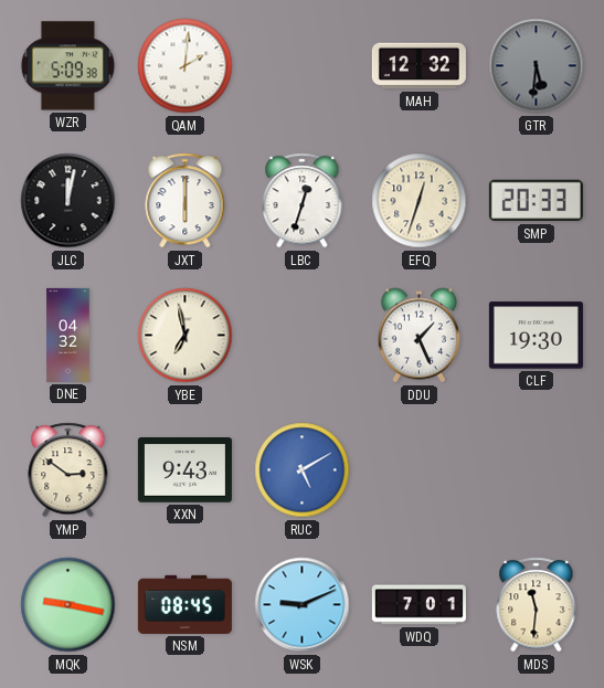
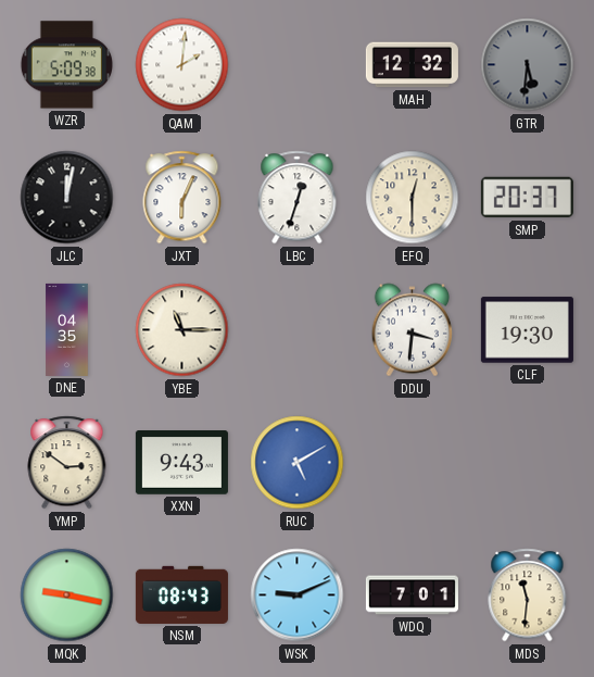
JXT: 6:00 -> 6:04 (182, 198)
EFQ: 12:33 -> 12:30 (413, 198)
SMP: 20:33 -> 20:37 (527, 198)
DNE: 04:32 -> 04:35 (67, 329)
YBE: 6:58 -> 11:15 (182, 330)
DDU: 1:26 -> 3:31 (413, 330)
NSM: 08:45 -> 08:43 (181, 594)
